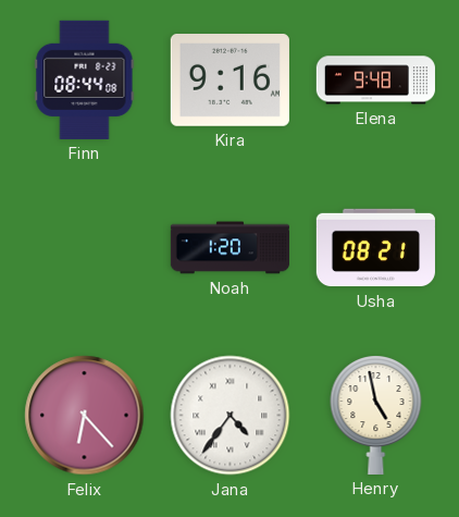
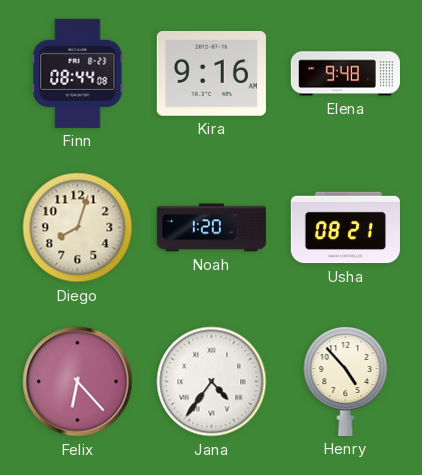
Diego: none -> 8:03 (78, 228)
Henry: 4:58 -> 4:53 (346, 382)
